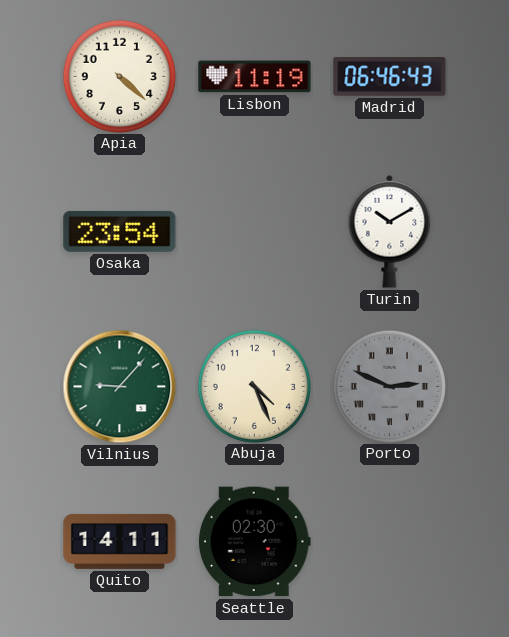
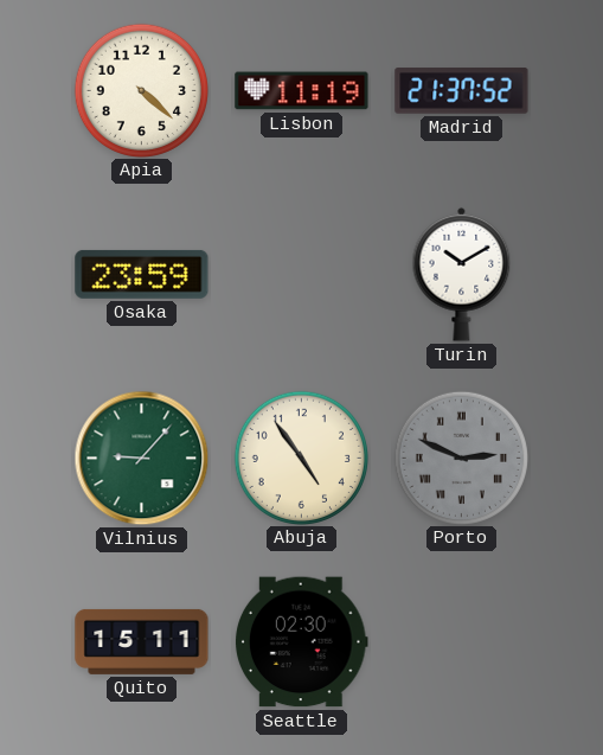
Madrid: 06:46 -> 21:37 (462, 91)
Osaka: 23:54 -> 23:59 (142, 274)
Abuja: 4:26 -> 4:54 (301, 458)
Quito: 14:11 -> 15:11 (142, 641)
